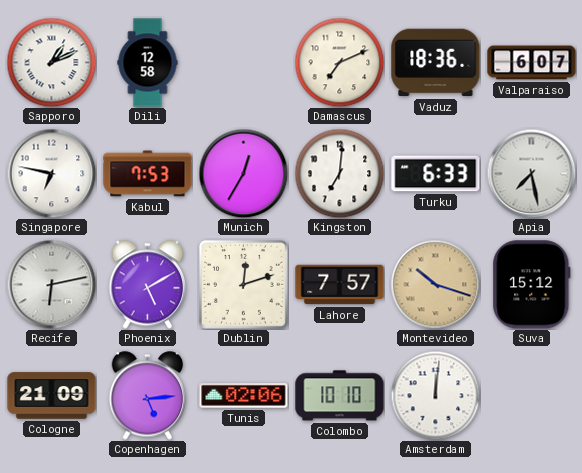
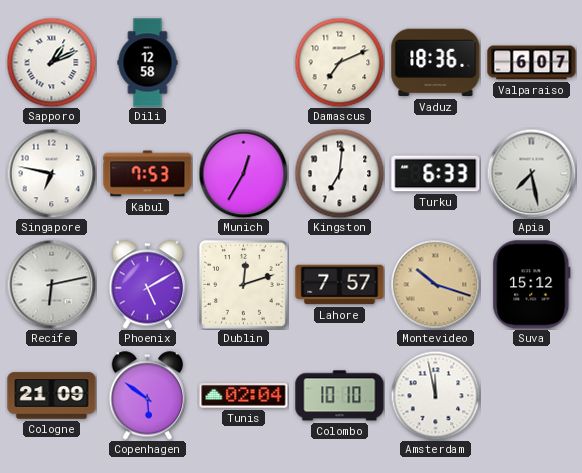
Copenhagen: 5:14 -> 5:51 (148, 396)
Tunis: 02:06 -> 02:04 (244, 396)
Amsterdam: 12:01 -> 11:58 (435, 395)
